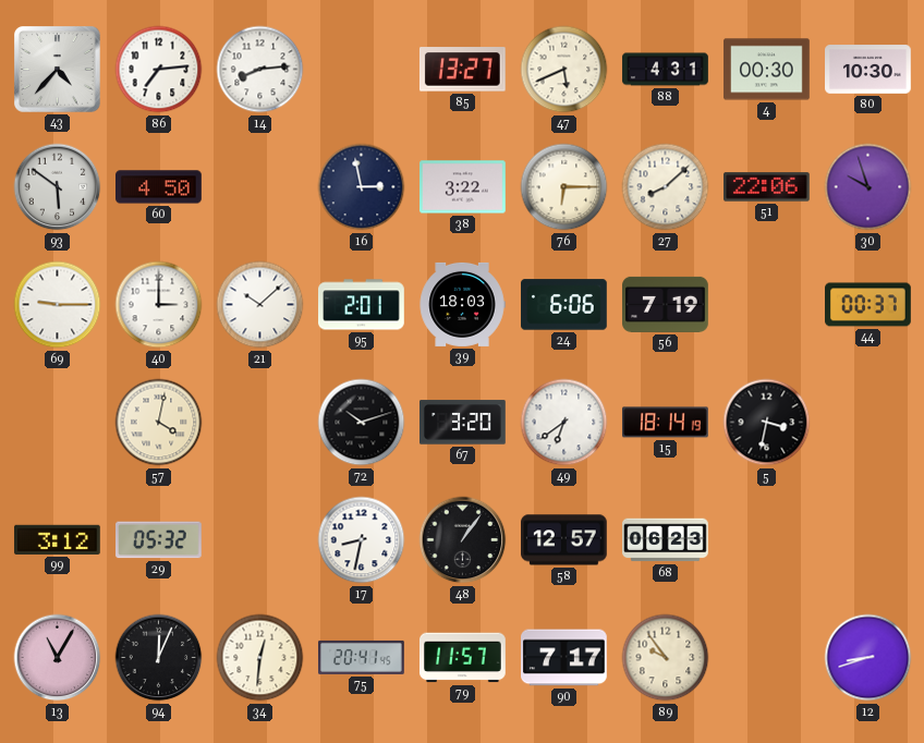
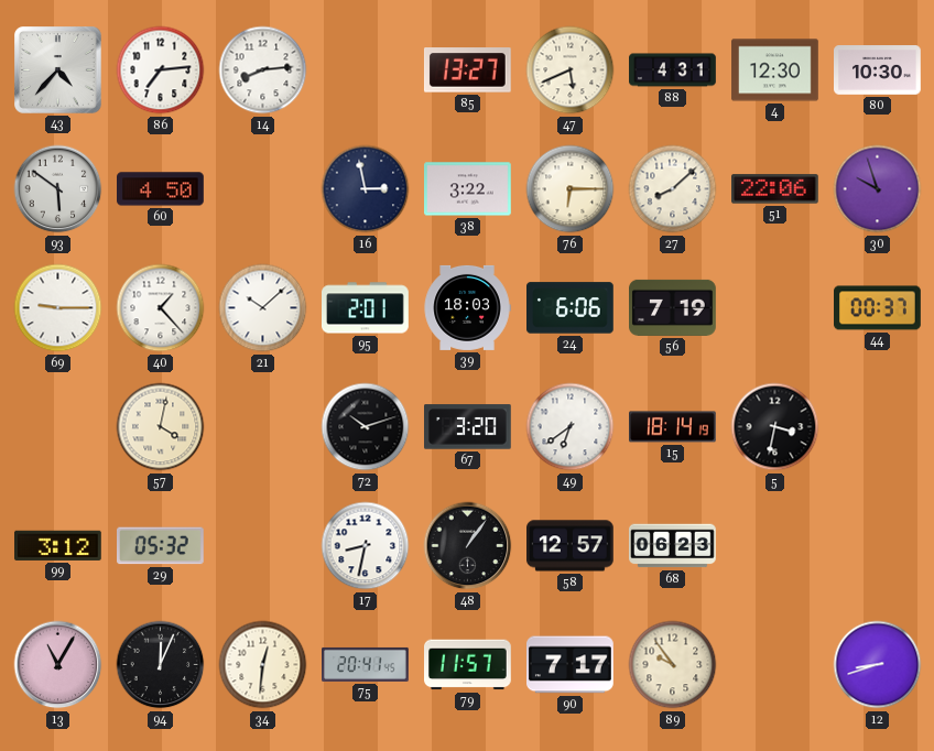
4: 00:30 -> 12:30 (775, 70)
40: 3:00 -> 1:23 (161, 308)
